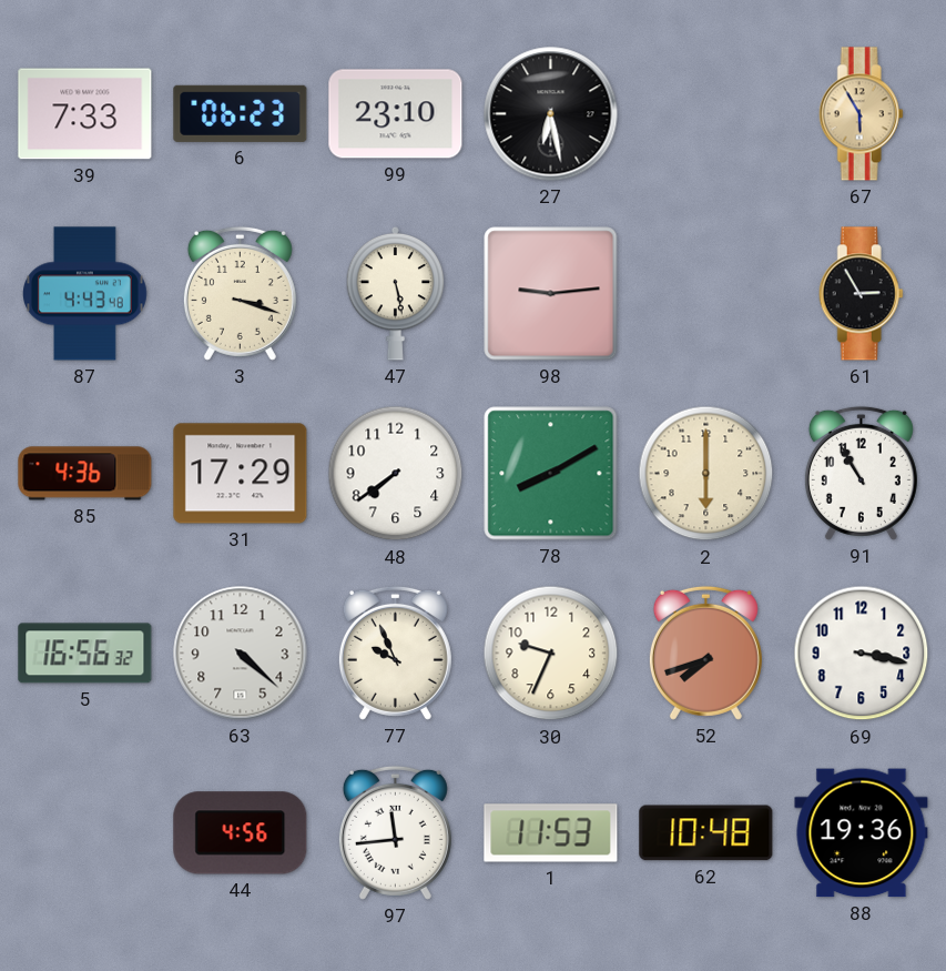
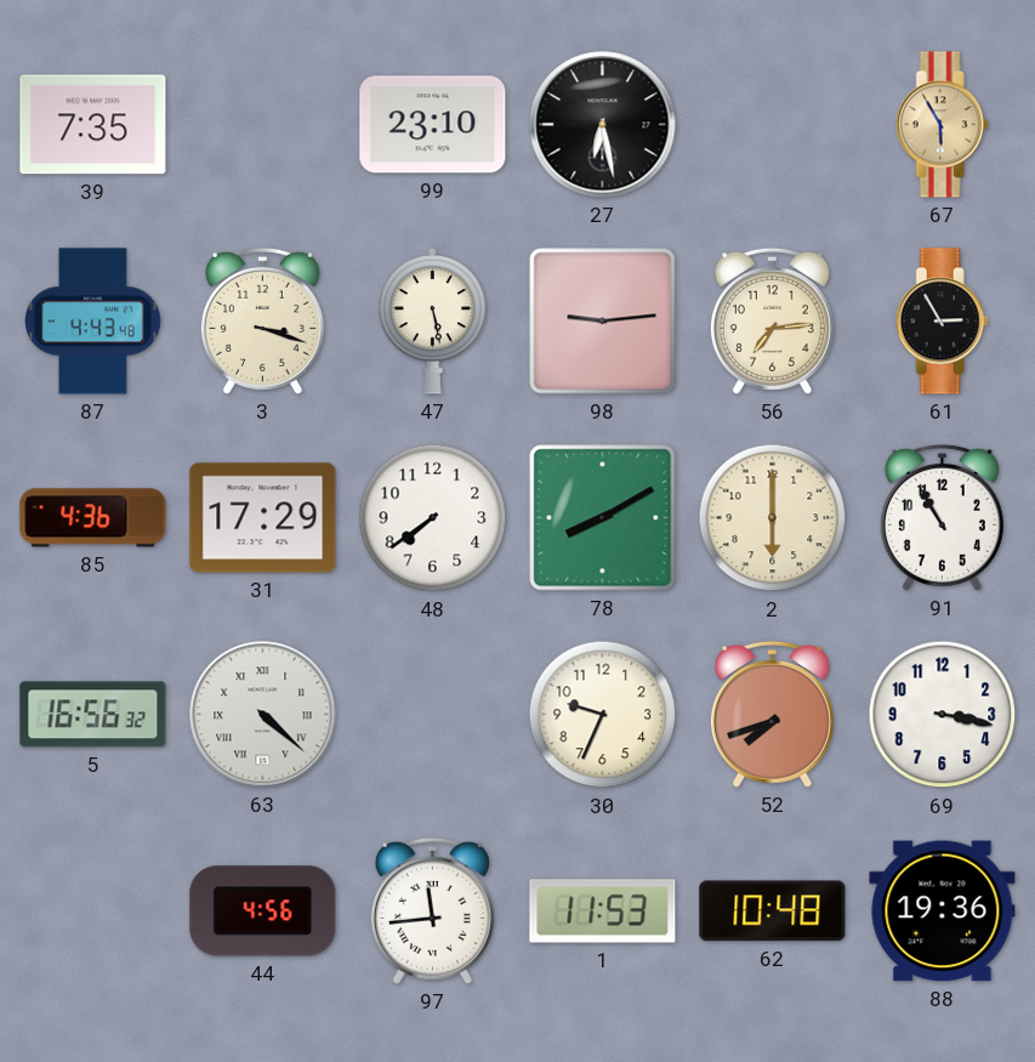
39: 7:33 -> 7:35 (93, 125)
6: 06:23 -> none (241, 113)
56: none -> 7:14 (772, 320)
63 numerals: Arabic -> Roman (263, 715)
77: 9:56 -> none (395, 653)
